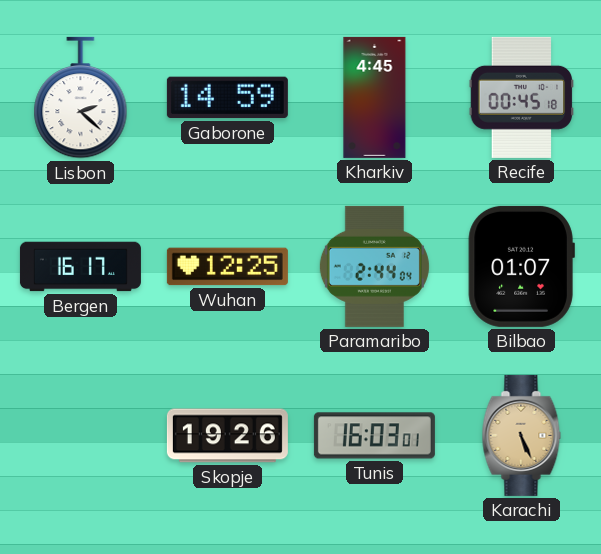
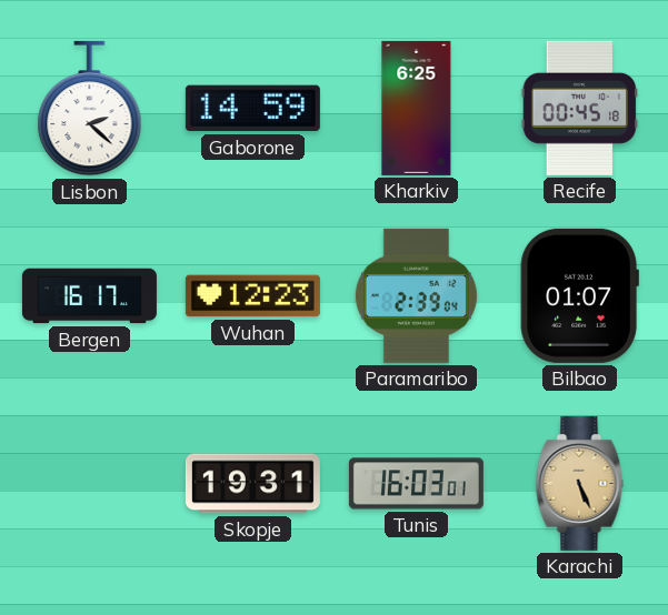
Kharkiv: 4:45 -> 6:25 (417, 108)
Wuhan: 12:25 -> 12:23 (252, 296)
Paramaribo: 2:44 -> 2:39 (416, 295)
Skopje: 19:26 -> 19:31 (252, 484)
